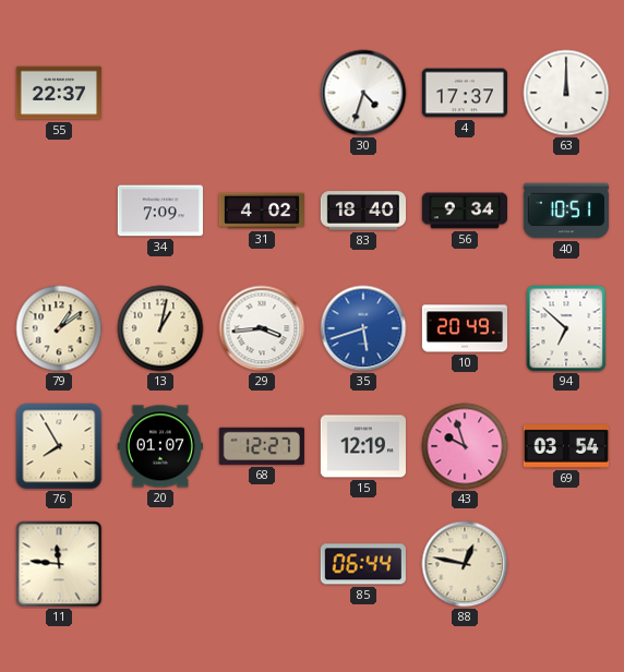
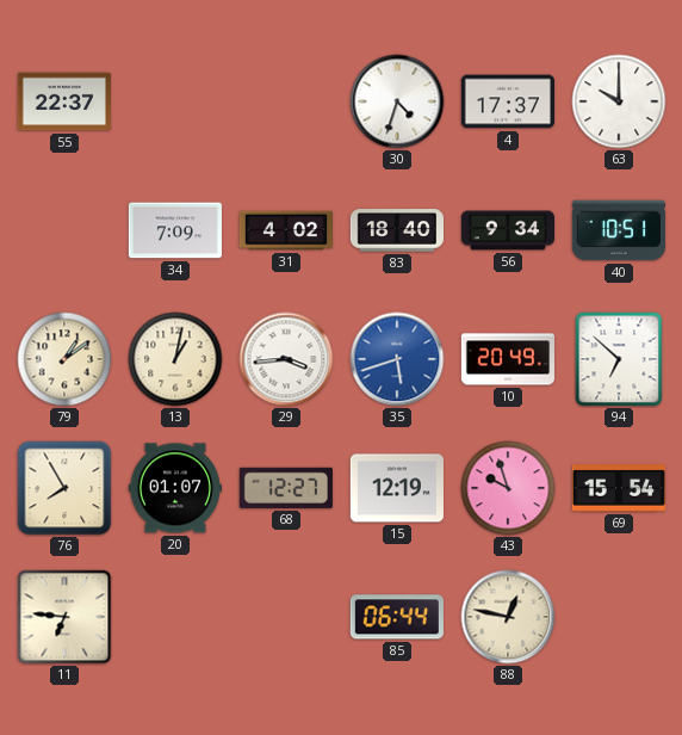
63: 12:00 -> 10:00 (619, 101)
69: 03:54 -> 15:54 (619, 488)
11: 11:46 -> 6:46 (64, 617)
